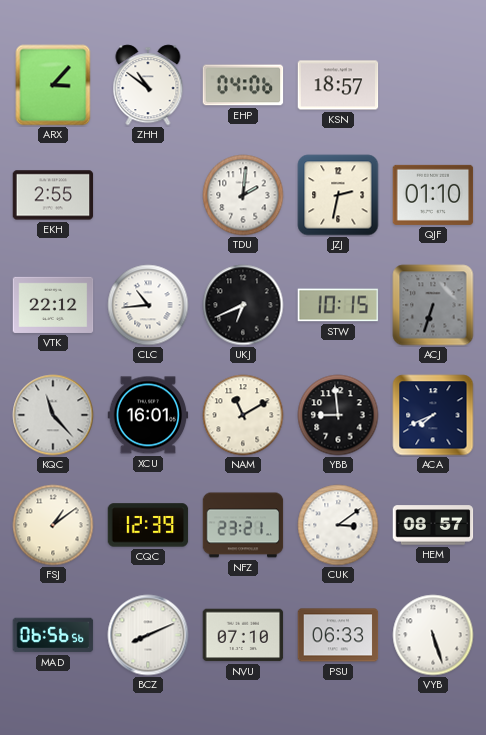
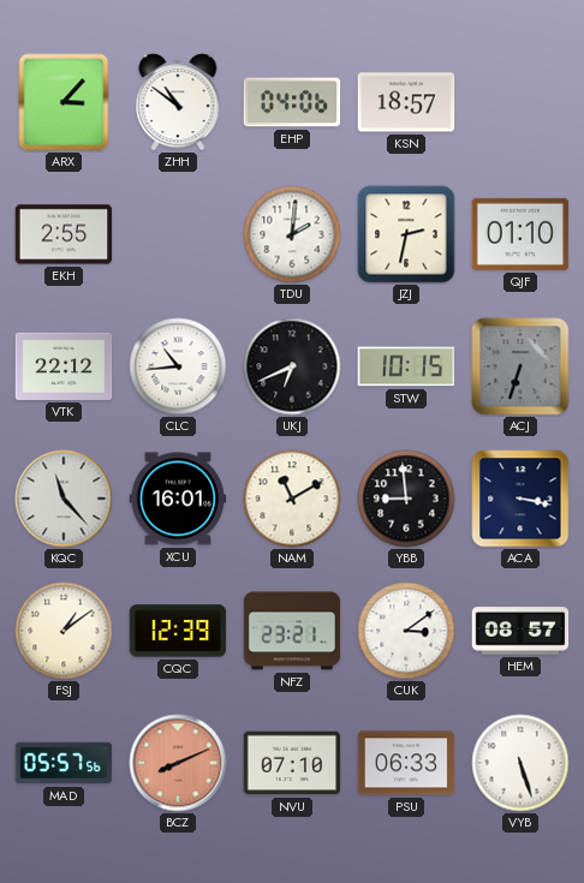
ACA: 7:41 -> 3:17 (520, 499)
MAD: 06:56 -> 05:57 (64, 763)
BCZ dial: white -> salmon (178, 763)
